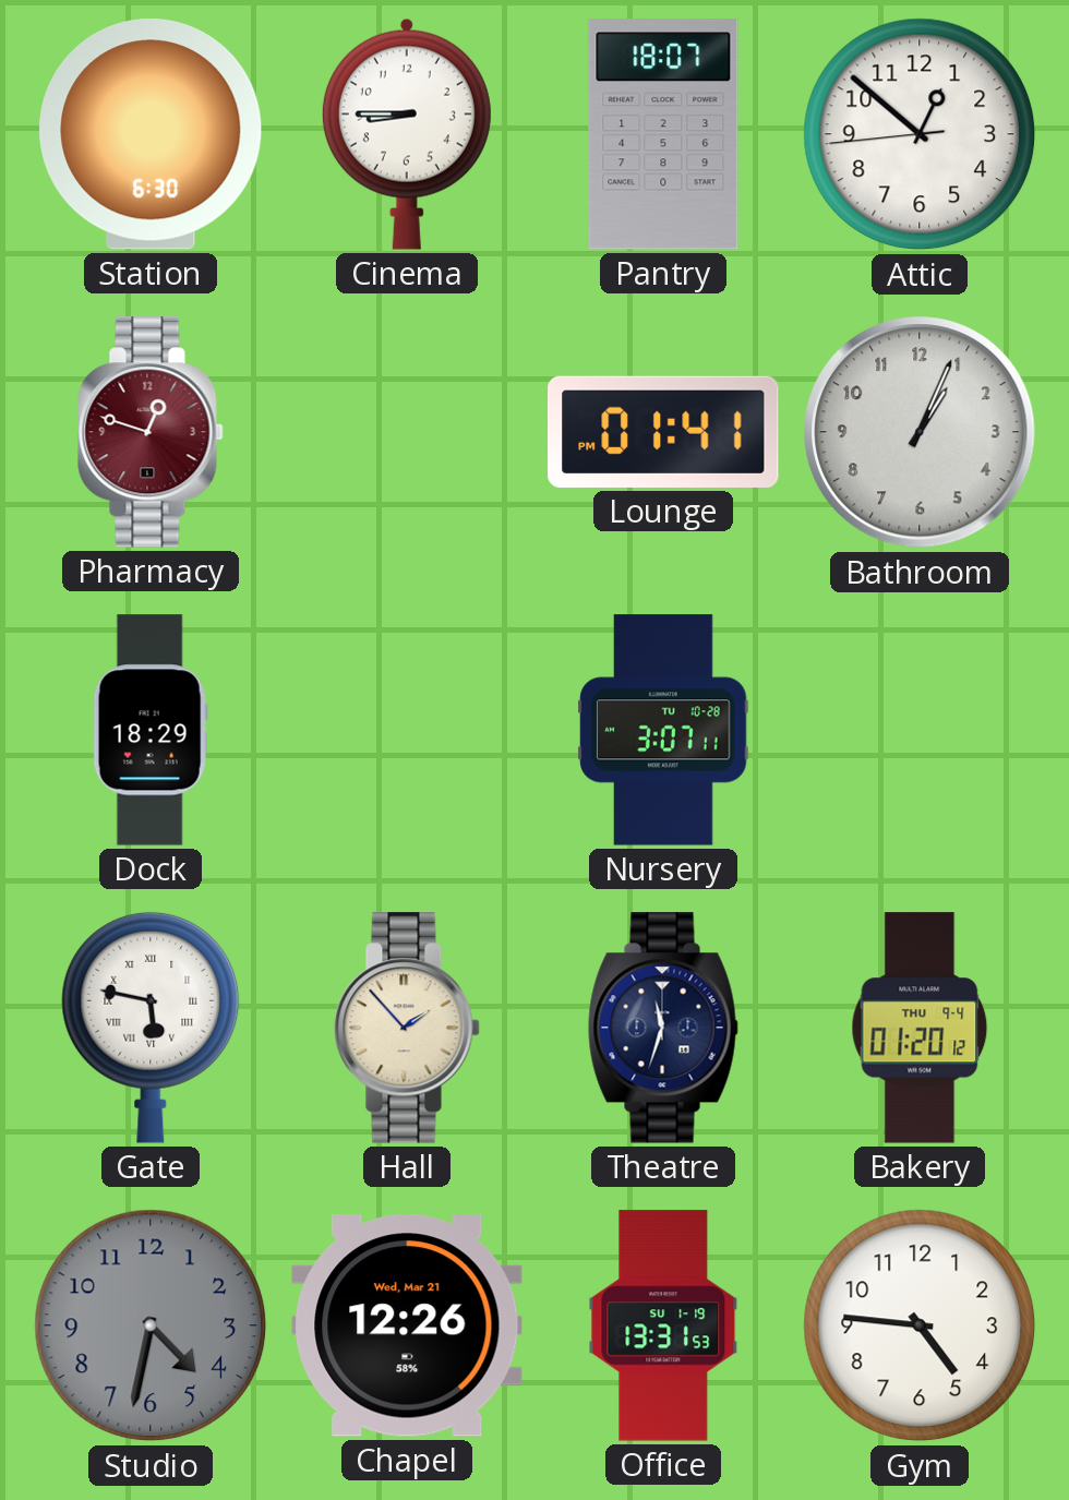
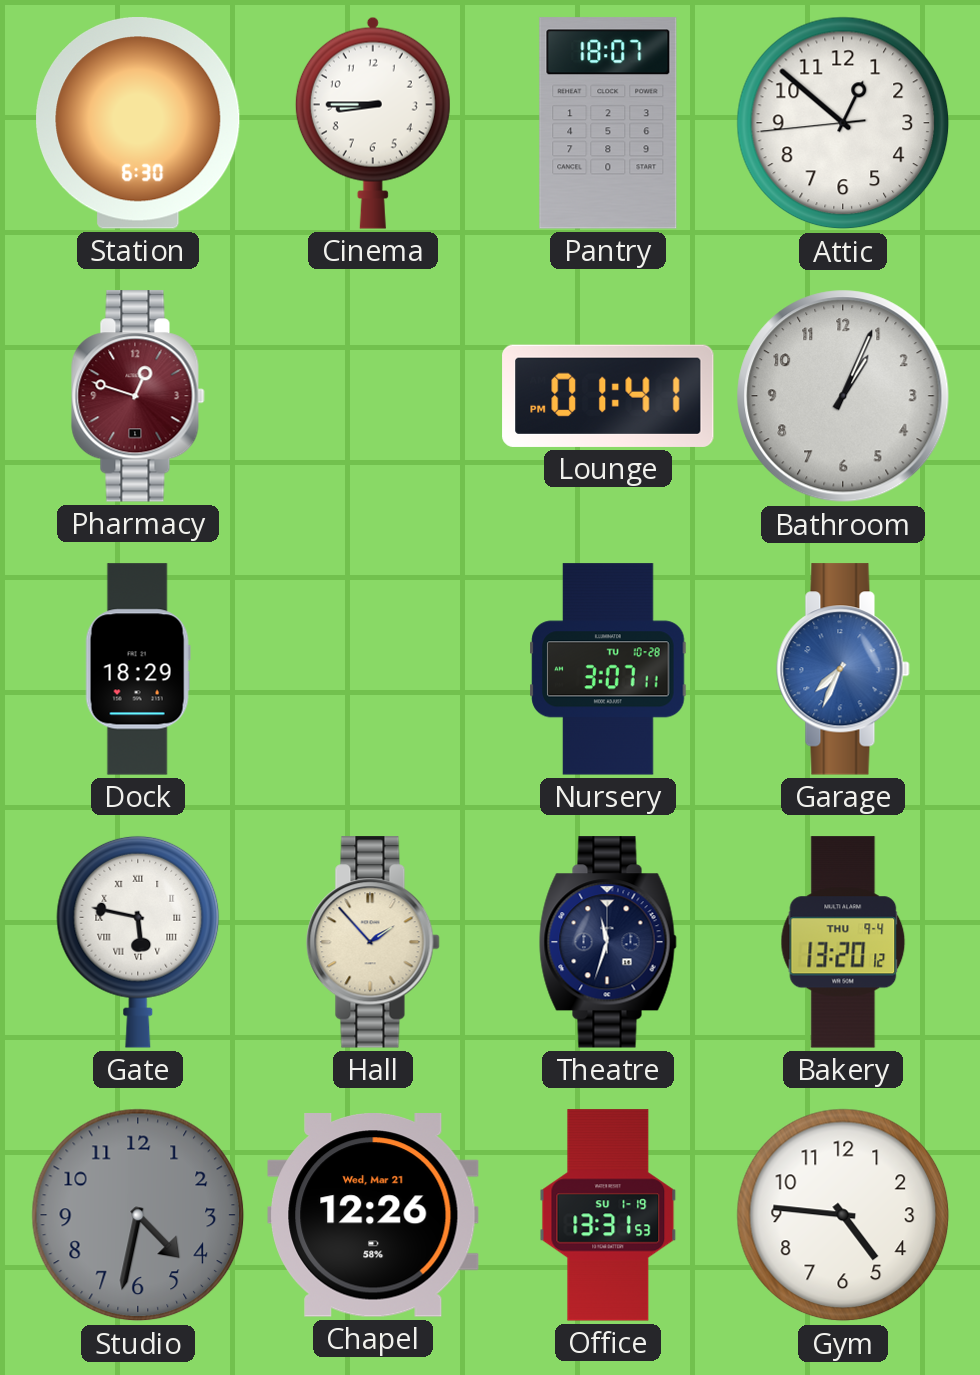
Garage: none -> 7:34 (843, 669)
Bakery: 01:20 -> 13:20 (843, 942)
